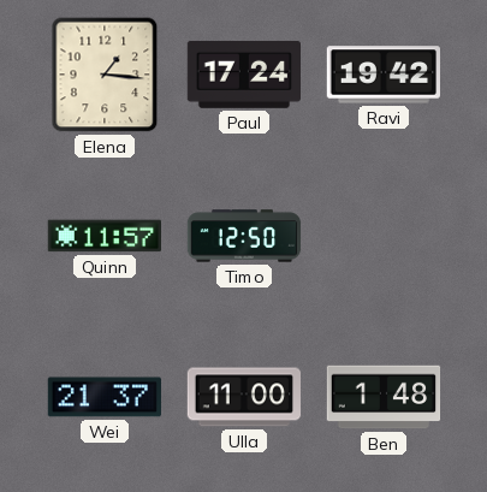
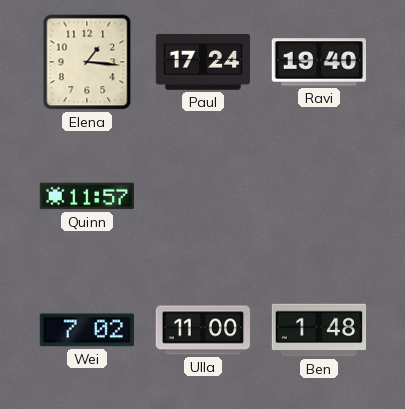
Ravi: 19:42 -> 19:40 (318, 62)
Timo: 12:50 -> none (244, 236)
Wei: 21:37 -> 7:02 (86, 330)
